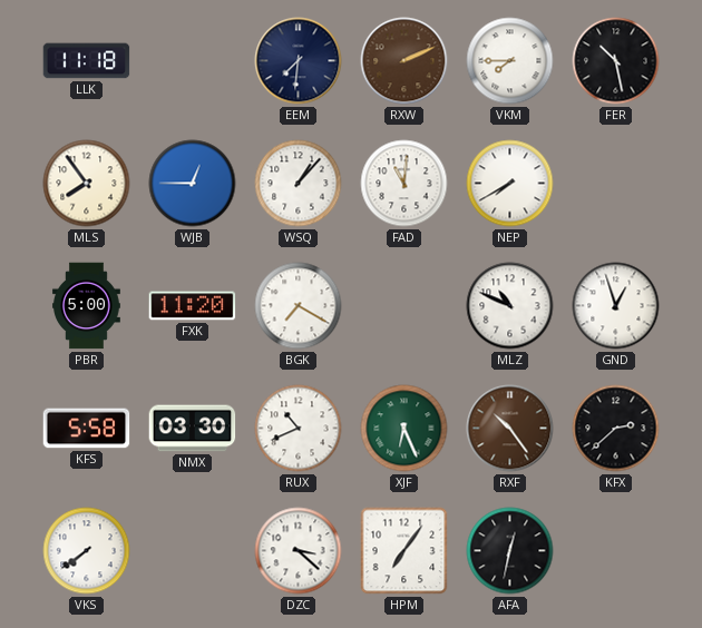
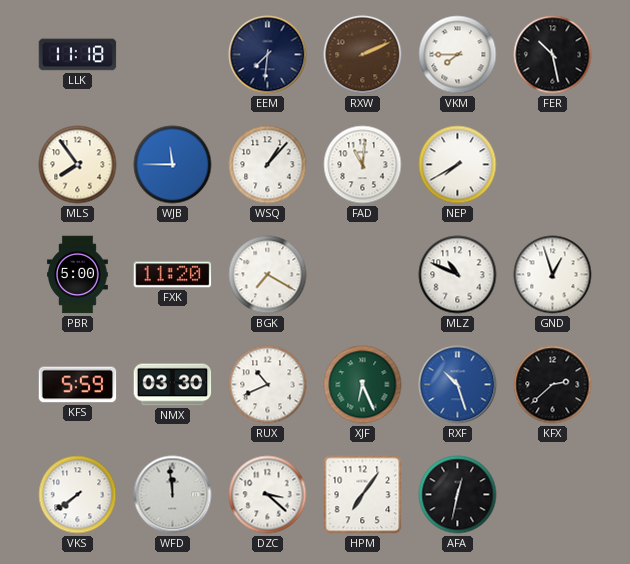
WJB: 12:45 -> 11:45 (173, 165)
KFS: 5:58 -> 5:59 (78, 385)
RXF: 10:24 -> 10:27 (458, 385)
RXF dial: brown -> blue (458, 385)
WFD: none -> 11:59 (173, 495)
